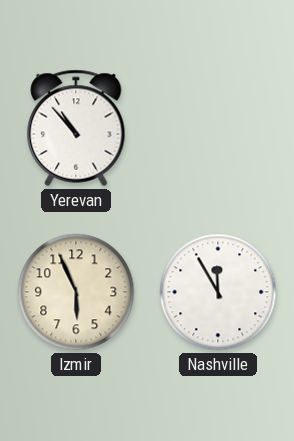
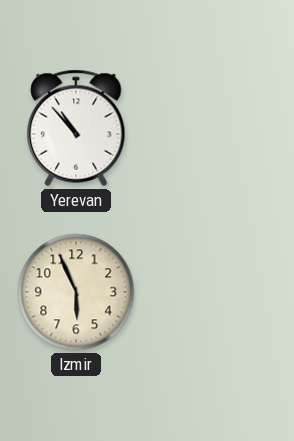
Nashville: 11:55 -> none (218, 292)
